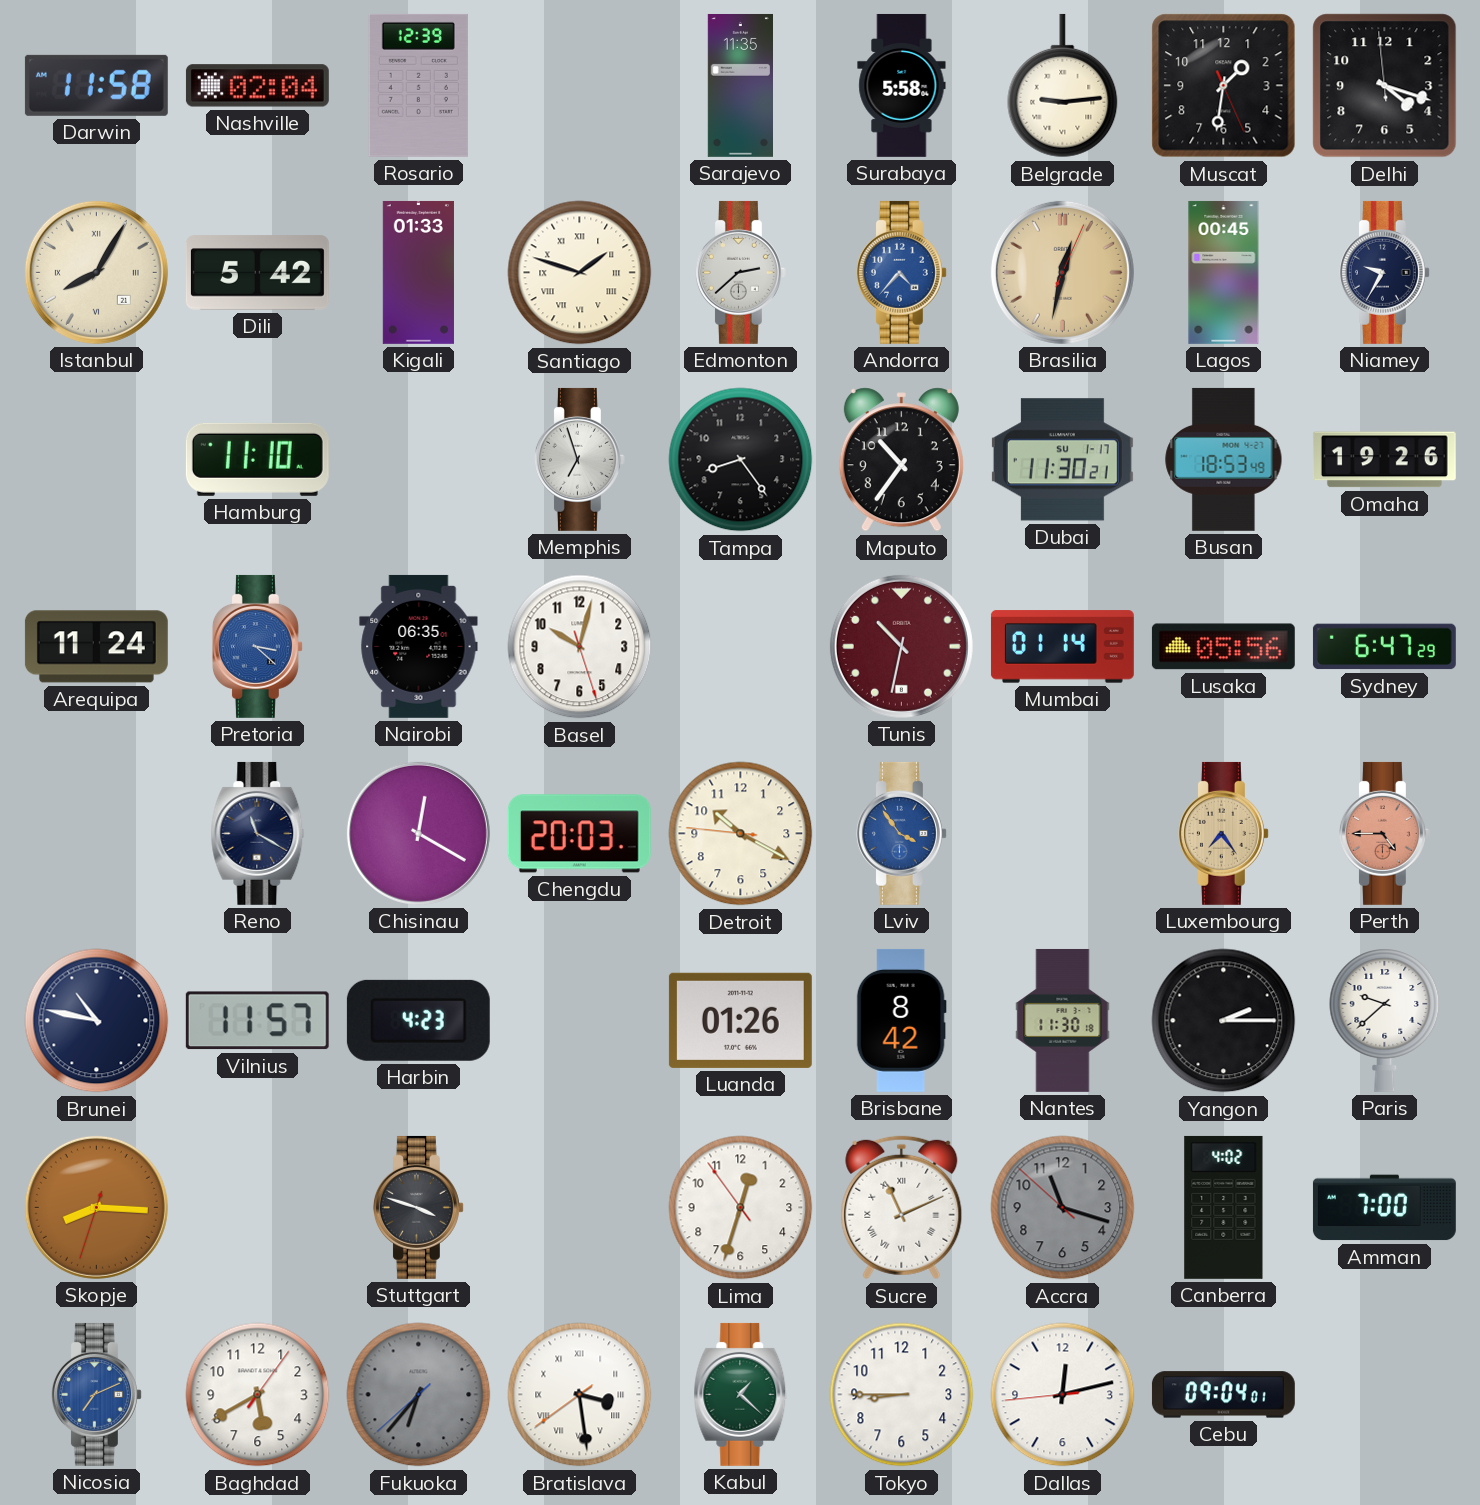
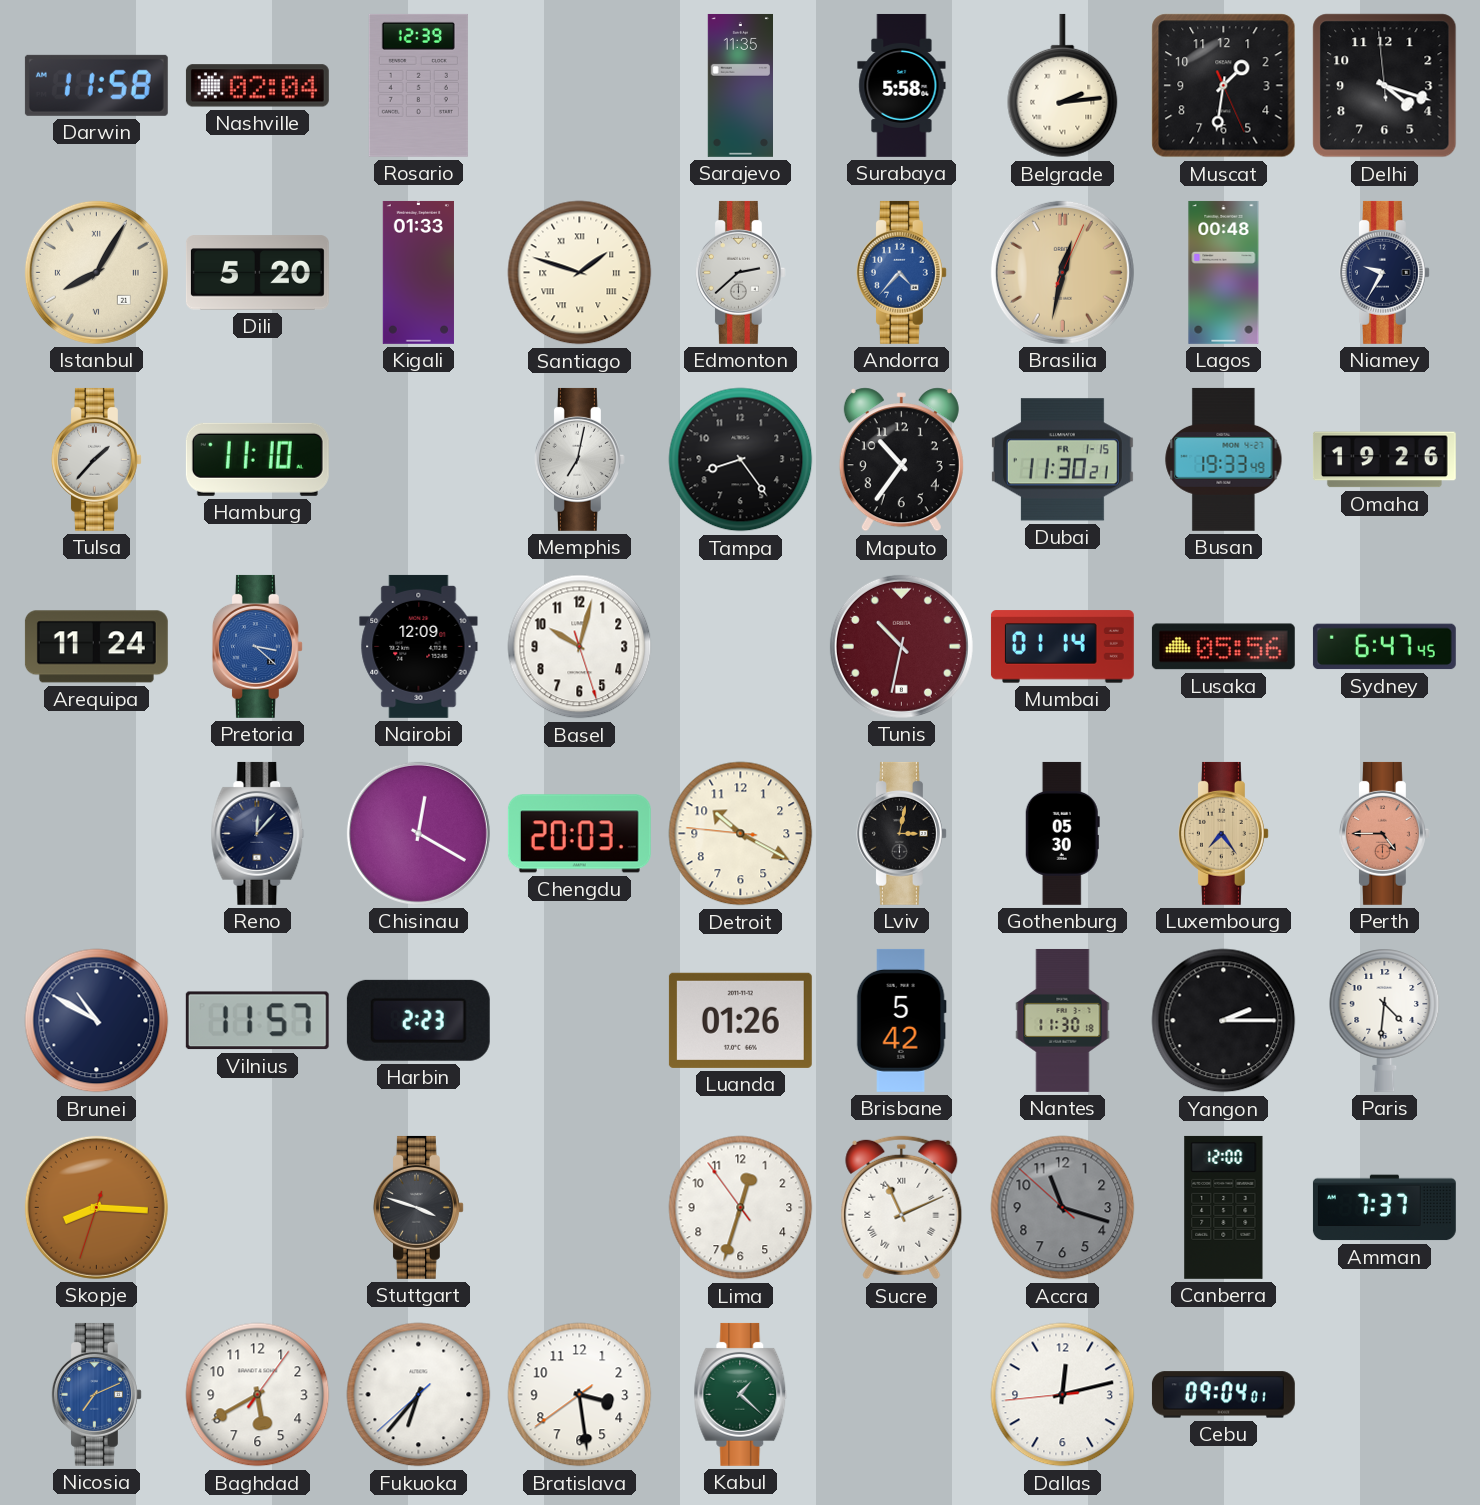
Belgrade: 9:14 -> 2:14 (1063, 86)
Dili: 5:42 -> 5:20 (257, 273)
Lagos: 00:45 -> 00:48 (1224, 272)
Tulsa: none -> 1:37 (96, 459)
Memphis: 6:57 -> 7:02 (579, 459)
Dubai date: SU 1-17 -> FR 1-15 (1062, 460)
Busan: 18:53 -> 19:33 (1224, 459)
Nairobi: 06:35 -> 12:09 (419, 646)
Sydney: 6:47:29 -> 6:47:45 (1384, 647)
Reno: 11:20 -> 12:07 (258, 833)
Lviv: 3:54 -> 3:02 (901, 833)
Lviv dial: blue -> black (901, 833)
Gothenburg: none -> 05:30 (1062, 833)
Brunei: 10:47 -> 10:50 (97, 1021)
Harbin: 4:23 -> 2:23 (418, 1020)
Brisbane: 8:42 -> 5:42 (901, 1020)
Paris: 9:38 -> 4:31 (1385, 1020)
Canberra: 4:02 -> 12:00 (1224, 1207)
Amman: 7:00 -> 7:37 (1384, 1208)
Fukuoka dial: grey -> white (419, 1395)
Bratislava numerals: Roman -> Arabic (580, 1395)
Tokyo: 8:45 -> none (902, 1395)
